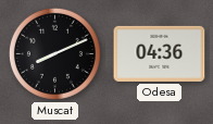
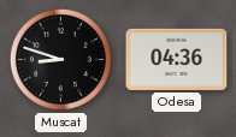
Muscat: 8:11 -> 8:48 (60, 59)
